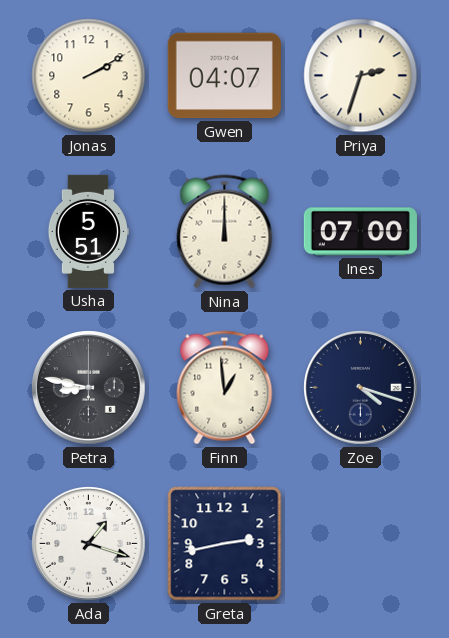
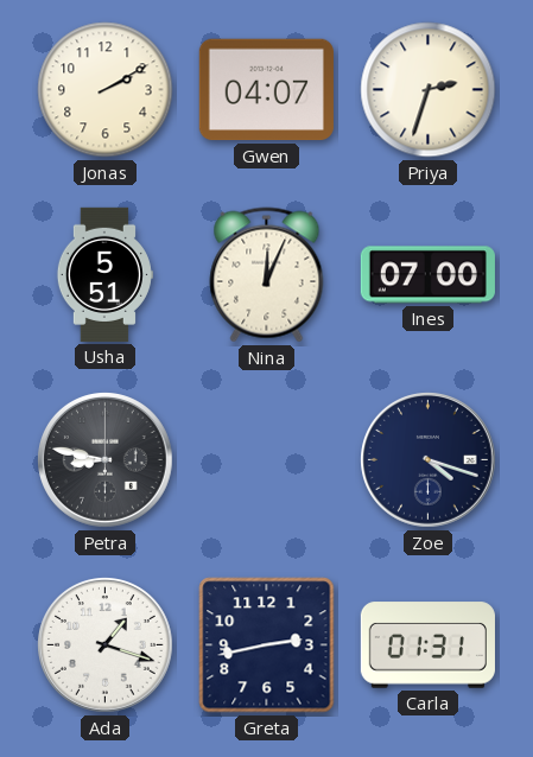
Nina: 12:00 -> 12:04 (267, 275)
Finn: 12:59 -> none (225, 388)
Carla: none -> 01:31 (427, 645)
